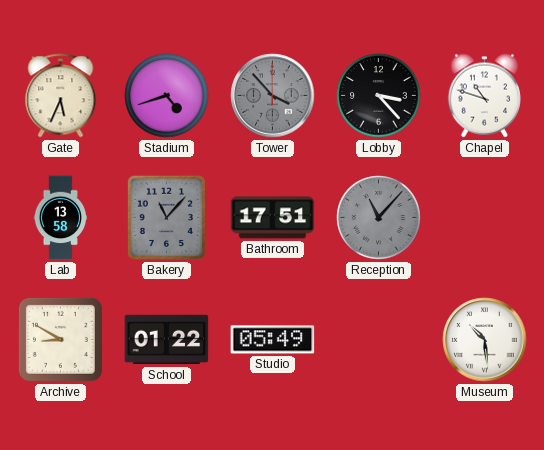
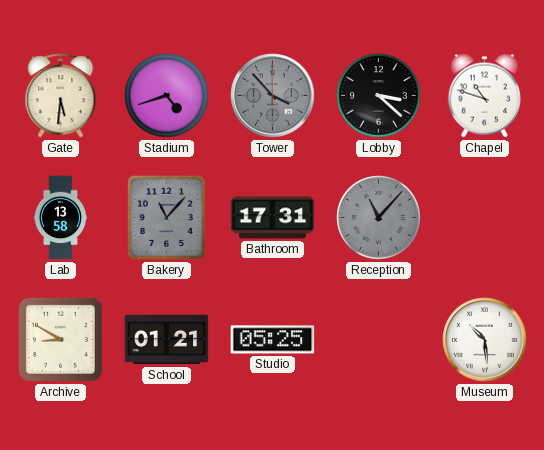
Gate: 5:34 -> 5:31 (61, 96)
Lobby: 3:23 -> 3:22 (379, 96)
Bathroom: 17:51 -> 17:31 (273, 218)
School: 01:22 -> 01:21 (167, 340)
Studio: 05:49 -> 05:25 (273, 340)
